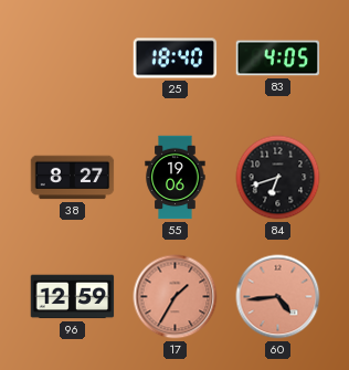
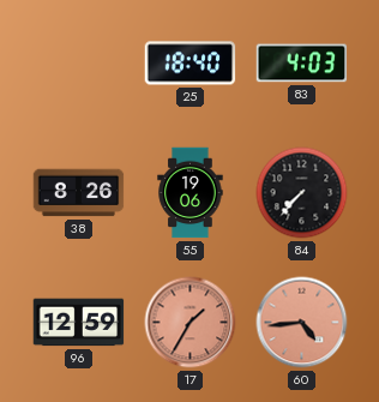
83: 4:05 -> 4:03 (302, 64)
38: 8:27 -> 8:26 (79, 193)
84: 6:42 -> 7:37 (302, 193)
